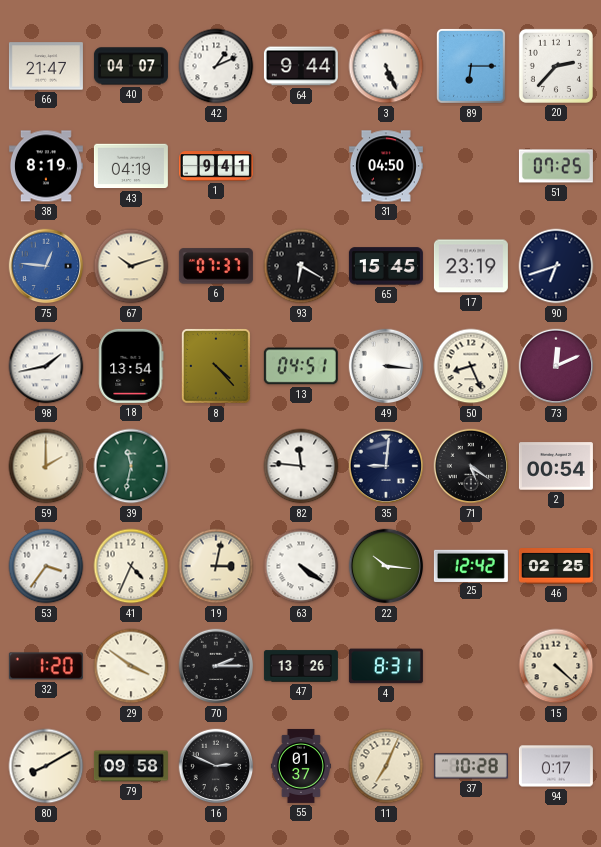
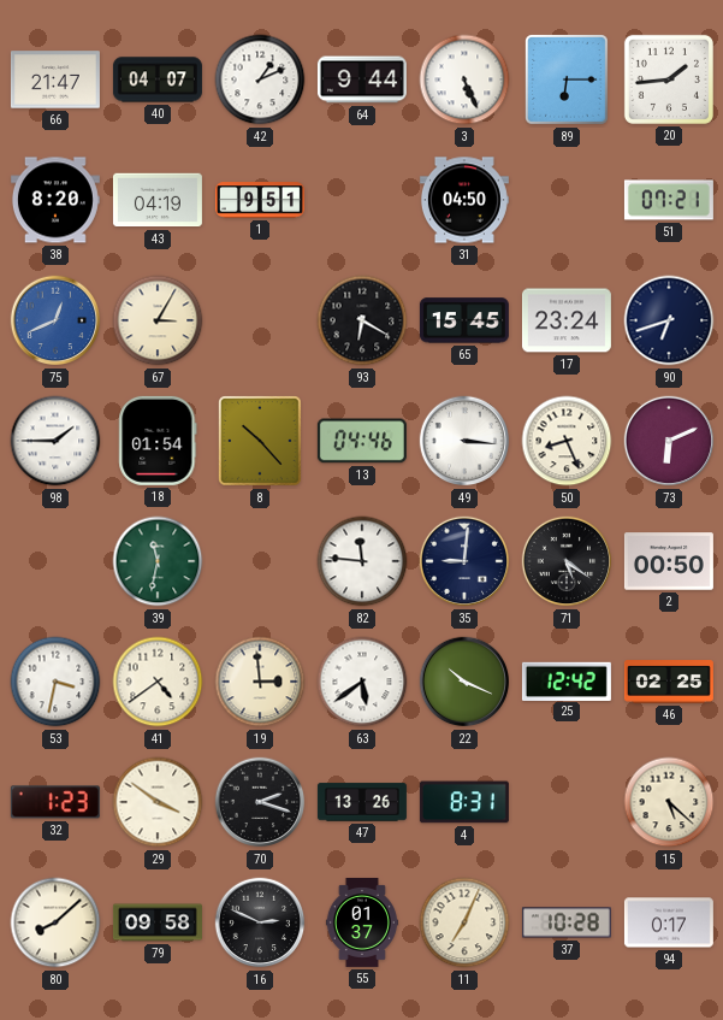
20: 2:37 -> 1:44 (669, 79)
38: 8:19 -> 8:20 (55, 200)
1: 9:41 -> 9:51 (260, 200)
51: 07:25 -> 07:21 (669, 200)
75: 12:46 -> 12:41 (55, 320)
67: 10:12 -> 3:05 (158, 320)
6: 07:37 -> none (216, 266)
17: 23:19 -> 23:24 (567, 320)
98: 1:43 -> 1:45 (55, 441)
18: 13:54 -> 01:54 (158, 441)
8: 4:23 -> 10:23 (261, 441)
13: 04:51 -> 04:46 (362, 441)
73: 12:11 -> 6:11 (669, 441)
59: 2:00 -> none (46, 466)
2: 00:54 -> 00:50 (669, 561)
53: 3:36 -> 3:32 (55, 682)
41: 4:34 -> 4:39 (158, 682)
19: 3:02 -> 2:59 (260, 682)
63: 4:21 -> 5:39 (362, 682)
22: 10:16 -> 10:19 (464, 682)
32: 1:20 -> 1:23 (55, 802)
70: 2:15 -> 2:18 (260, 802)
15: 4:22 -> 5:22 (669, 802)
80: 8:10 -> 8:08 (55, 922)
